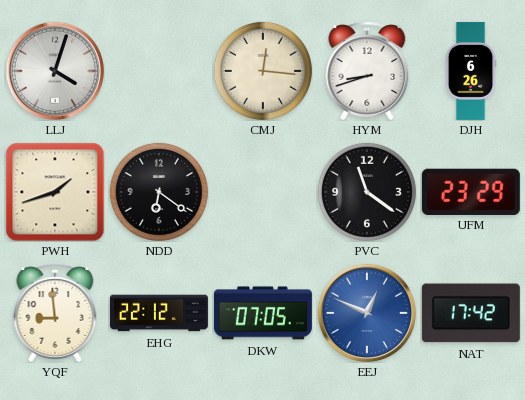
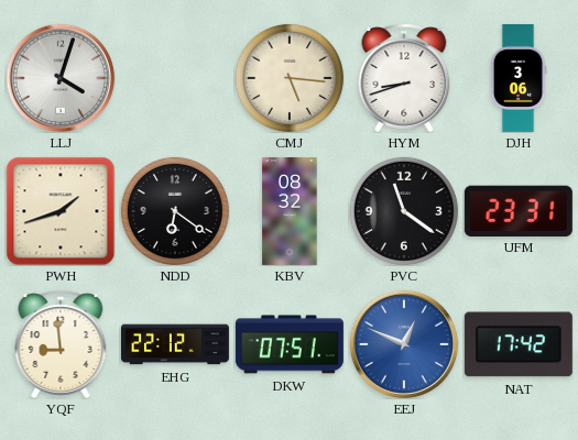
CMJ: 12:16 -> 5:16 (290, 78)
DJH: 6:26 -> 3:06 (519, 78)
KBV: none -> 08:32 (290, 211)
UFM: 23:29 -> 23:31 (519, 210)
DKW: 07:05 -> 07:51 (290, 344)
